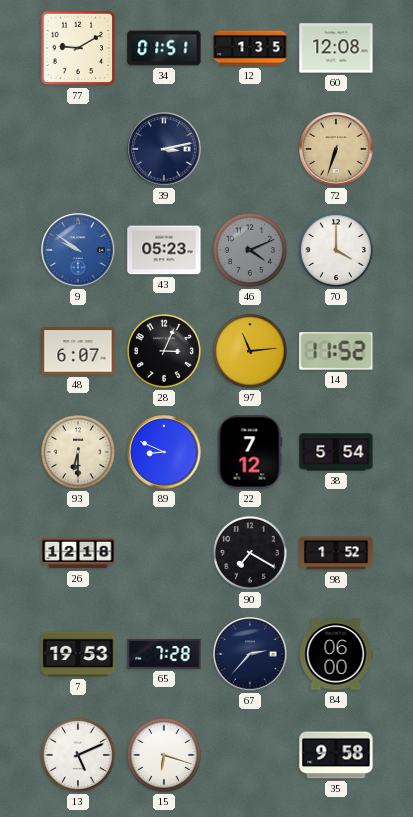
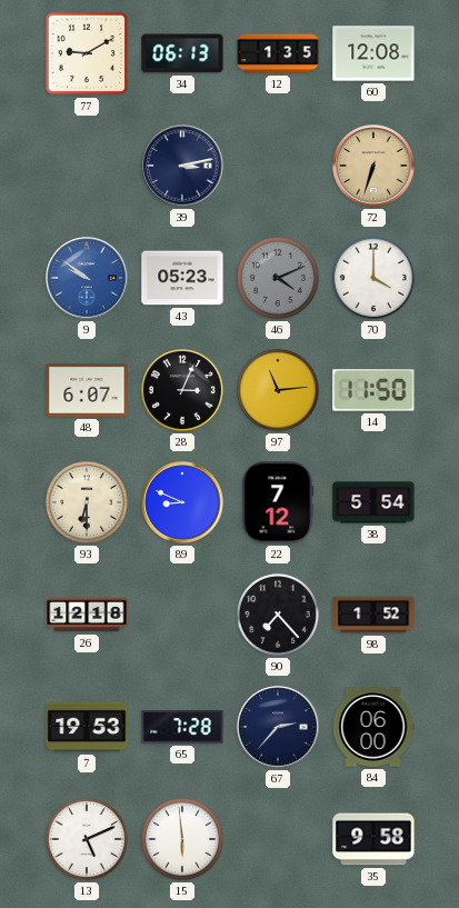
34: 01:51 -> 06:13 (182, 53)
14: 11:52 -> 11:50 (373, 390)
90: 7:20 -> 7:23 (278, 615)
15: 6:18 -> 5:59 (182, 839)
